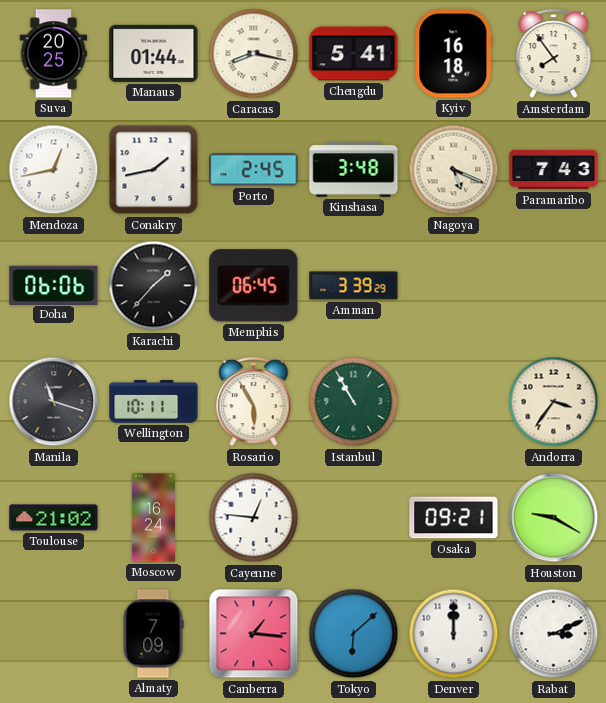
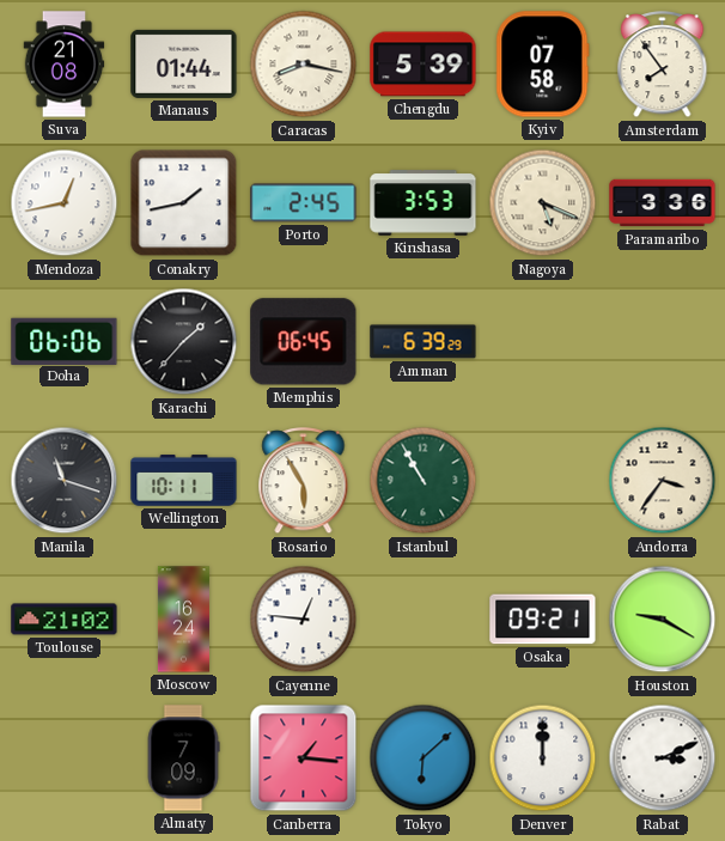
Suva: 20:25 -> 21:08 (65, 65)
Chengdu: 5:41 -> 5:39 (424, 65)
Kyiv: 16:18 -> 07:58 (543, 65)
Kinshasa: 3:48 -> 3:53 (424, 203)
Paramaribo: 7:43 -> 3:36 (663, 203)
Amman: 3:39 -> 6:39 (424, 342)
